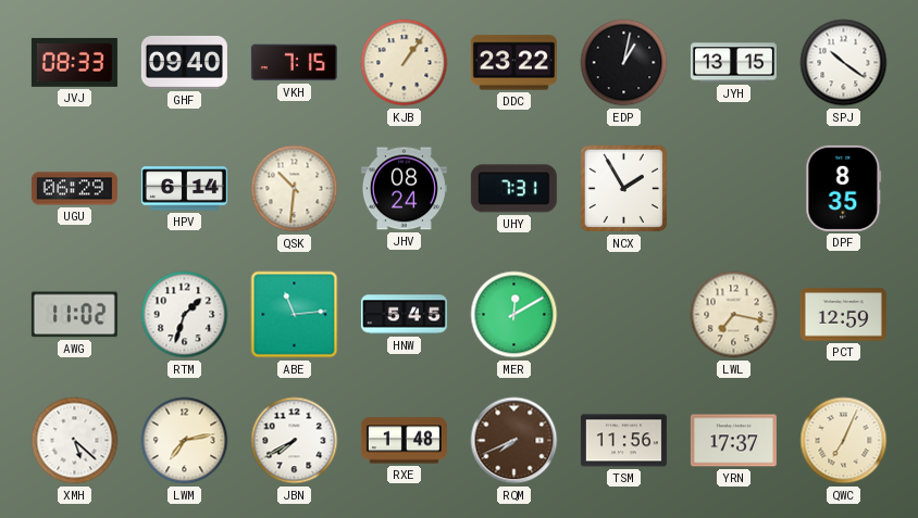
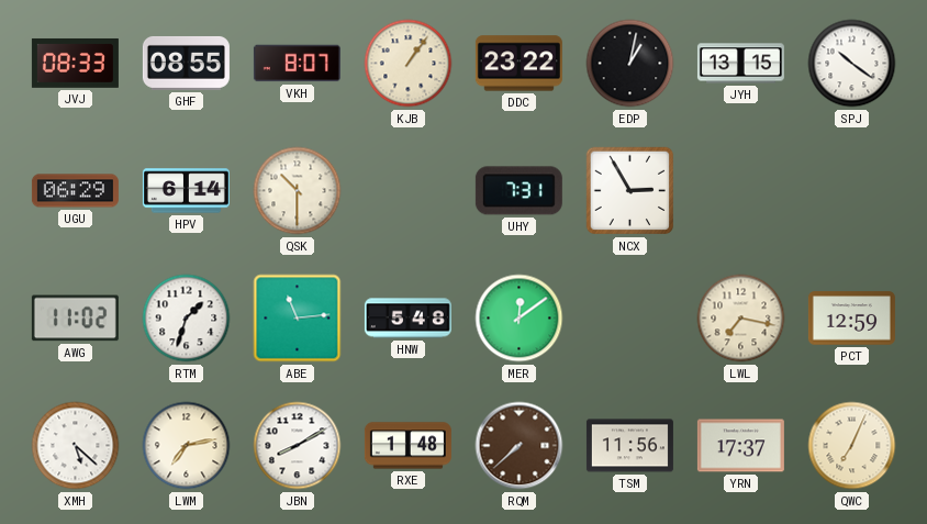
GHF: 09:40 -> 08:55 (186, 63)
VKH: 7:15 -> 8:07 (297, 64)
QSK: 10:31 -> 10:30 (298, 191)
JHV: 08:24 -> none (404, 189)
NCX: 1:55 -> 2:55 (630, 191)
DPF: 8:35 -> none (844, 188)
HNW: 5:45 -> 5:48 (407, 319)
MER: 12:10 -> 12:09 (520, 319)
JBN: 7:40 -> 8:10 (298, 446)
RQM: 7:41 -> 7:38 (520, 446)
